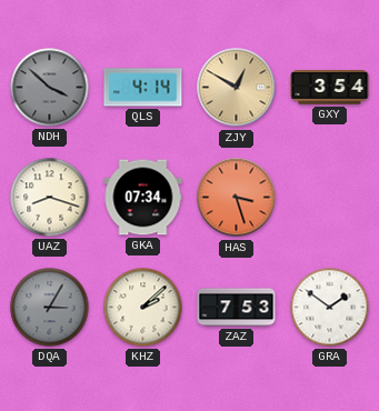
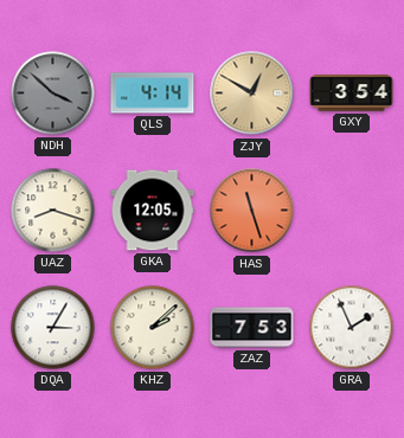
GKA: 07:34 -> 12:05 (153, 211)
HAS: 3:27 -> 11:27 (252, 211)
DQA dial: grey -> white (53, 328)
GRA: 1:51 -> 1:56 (352, 328)
